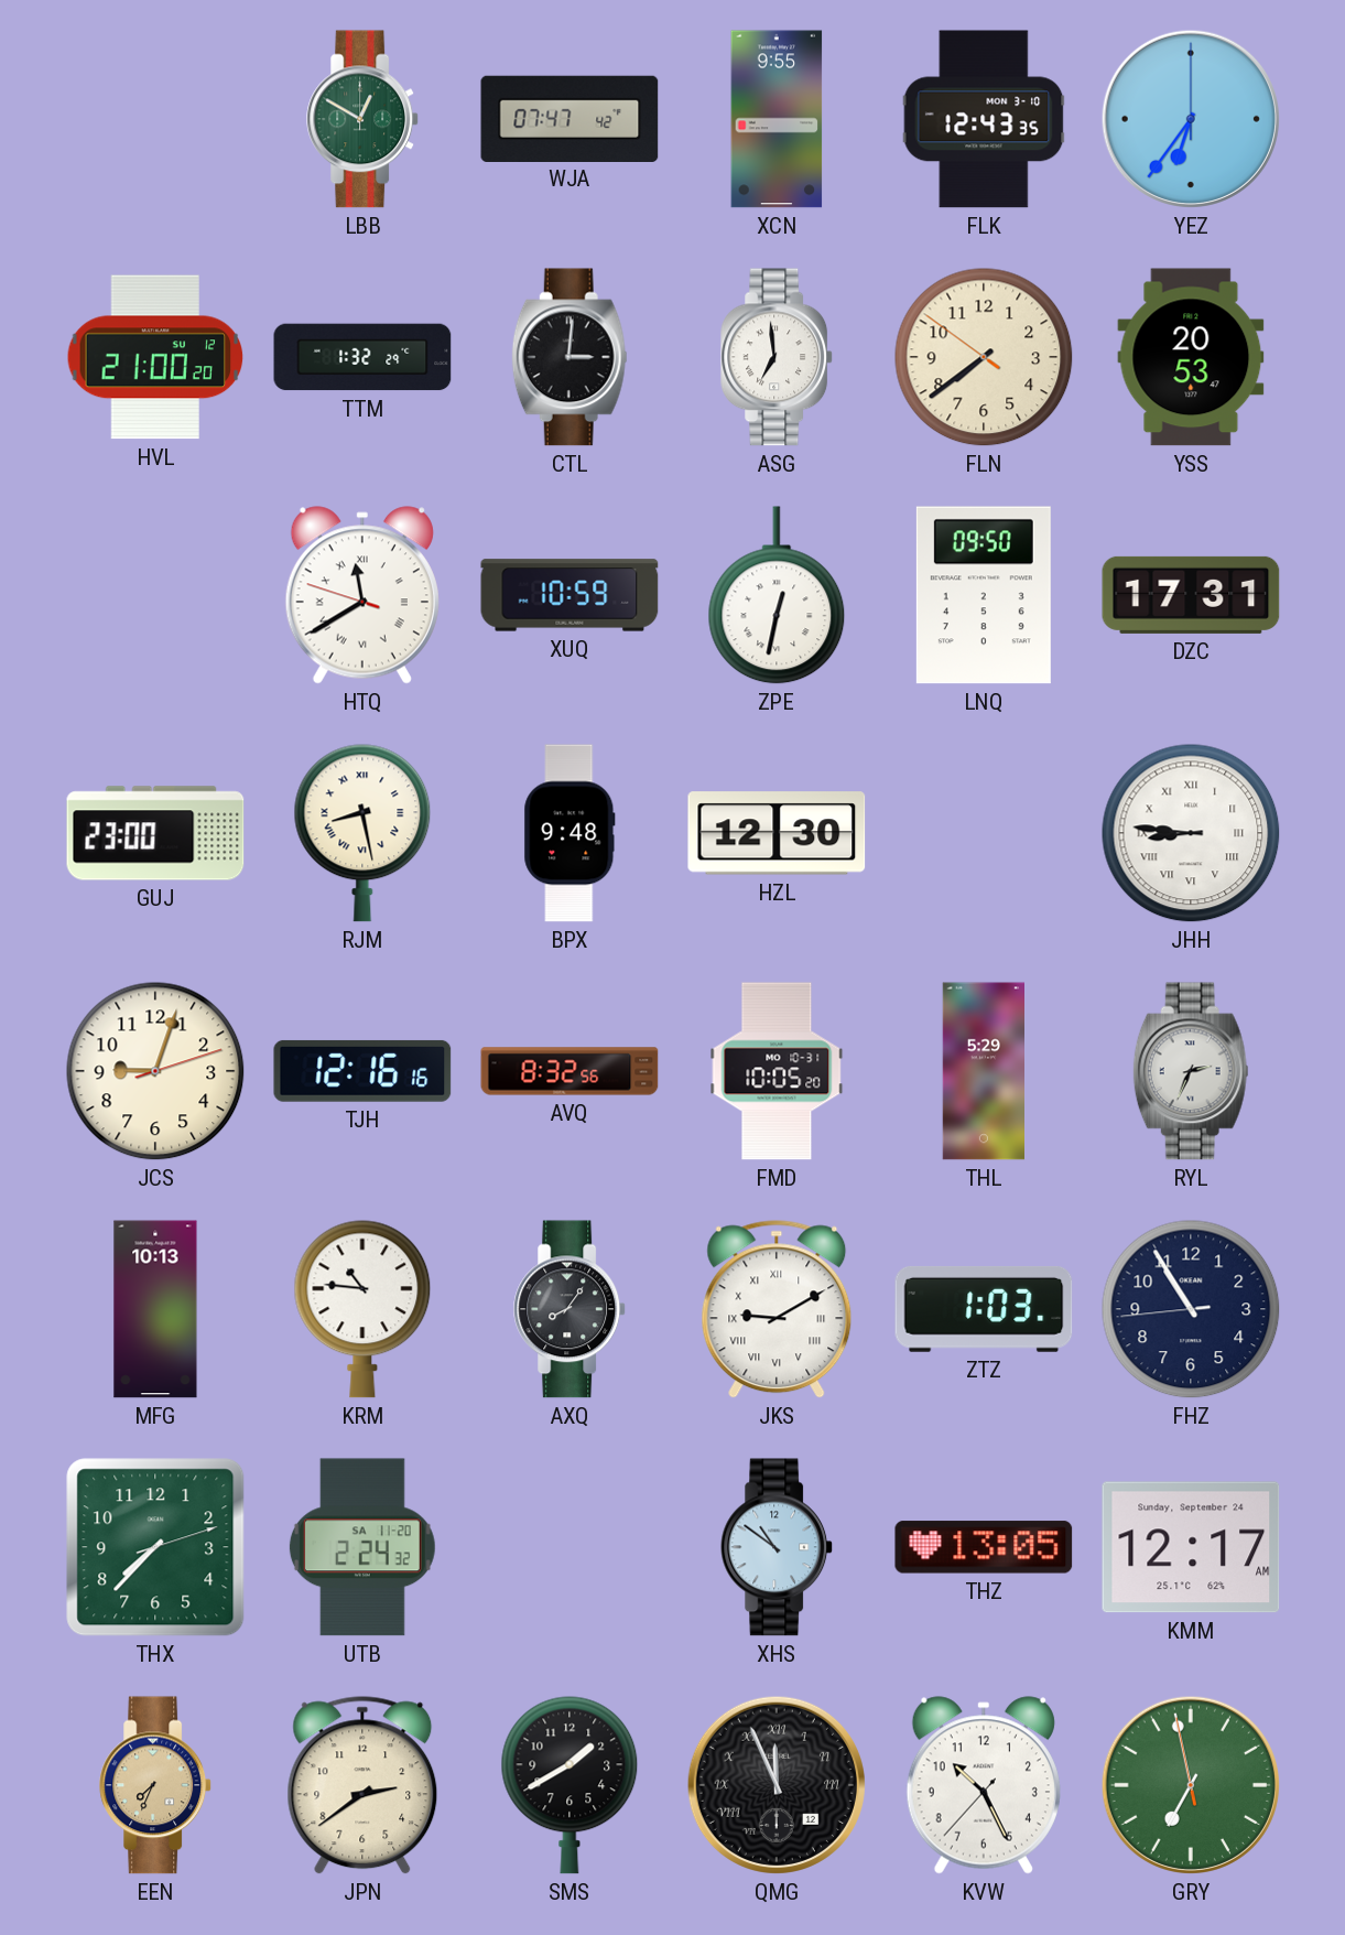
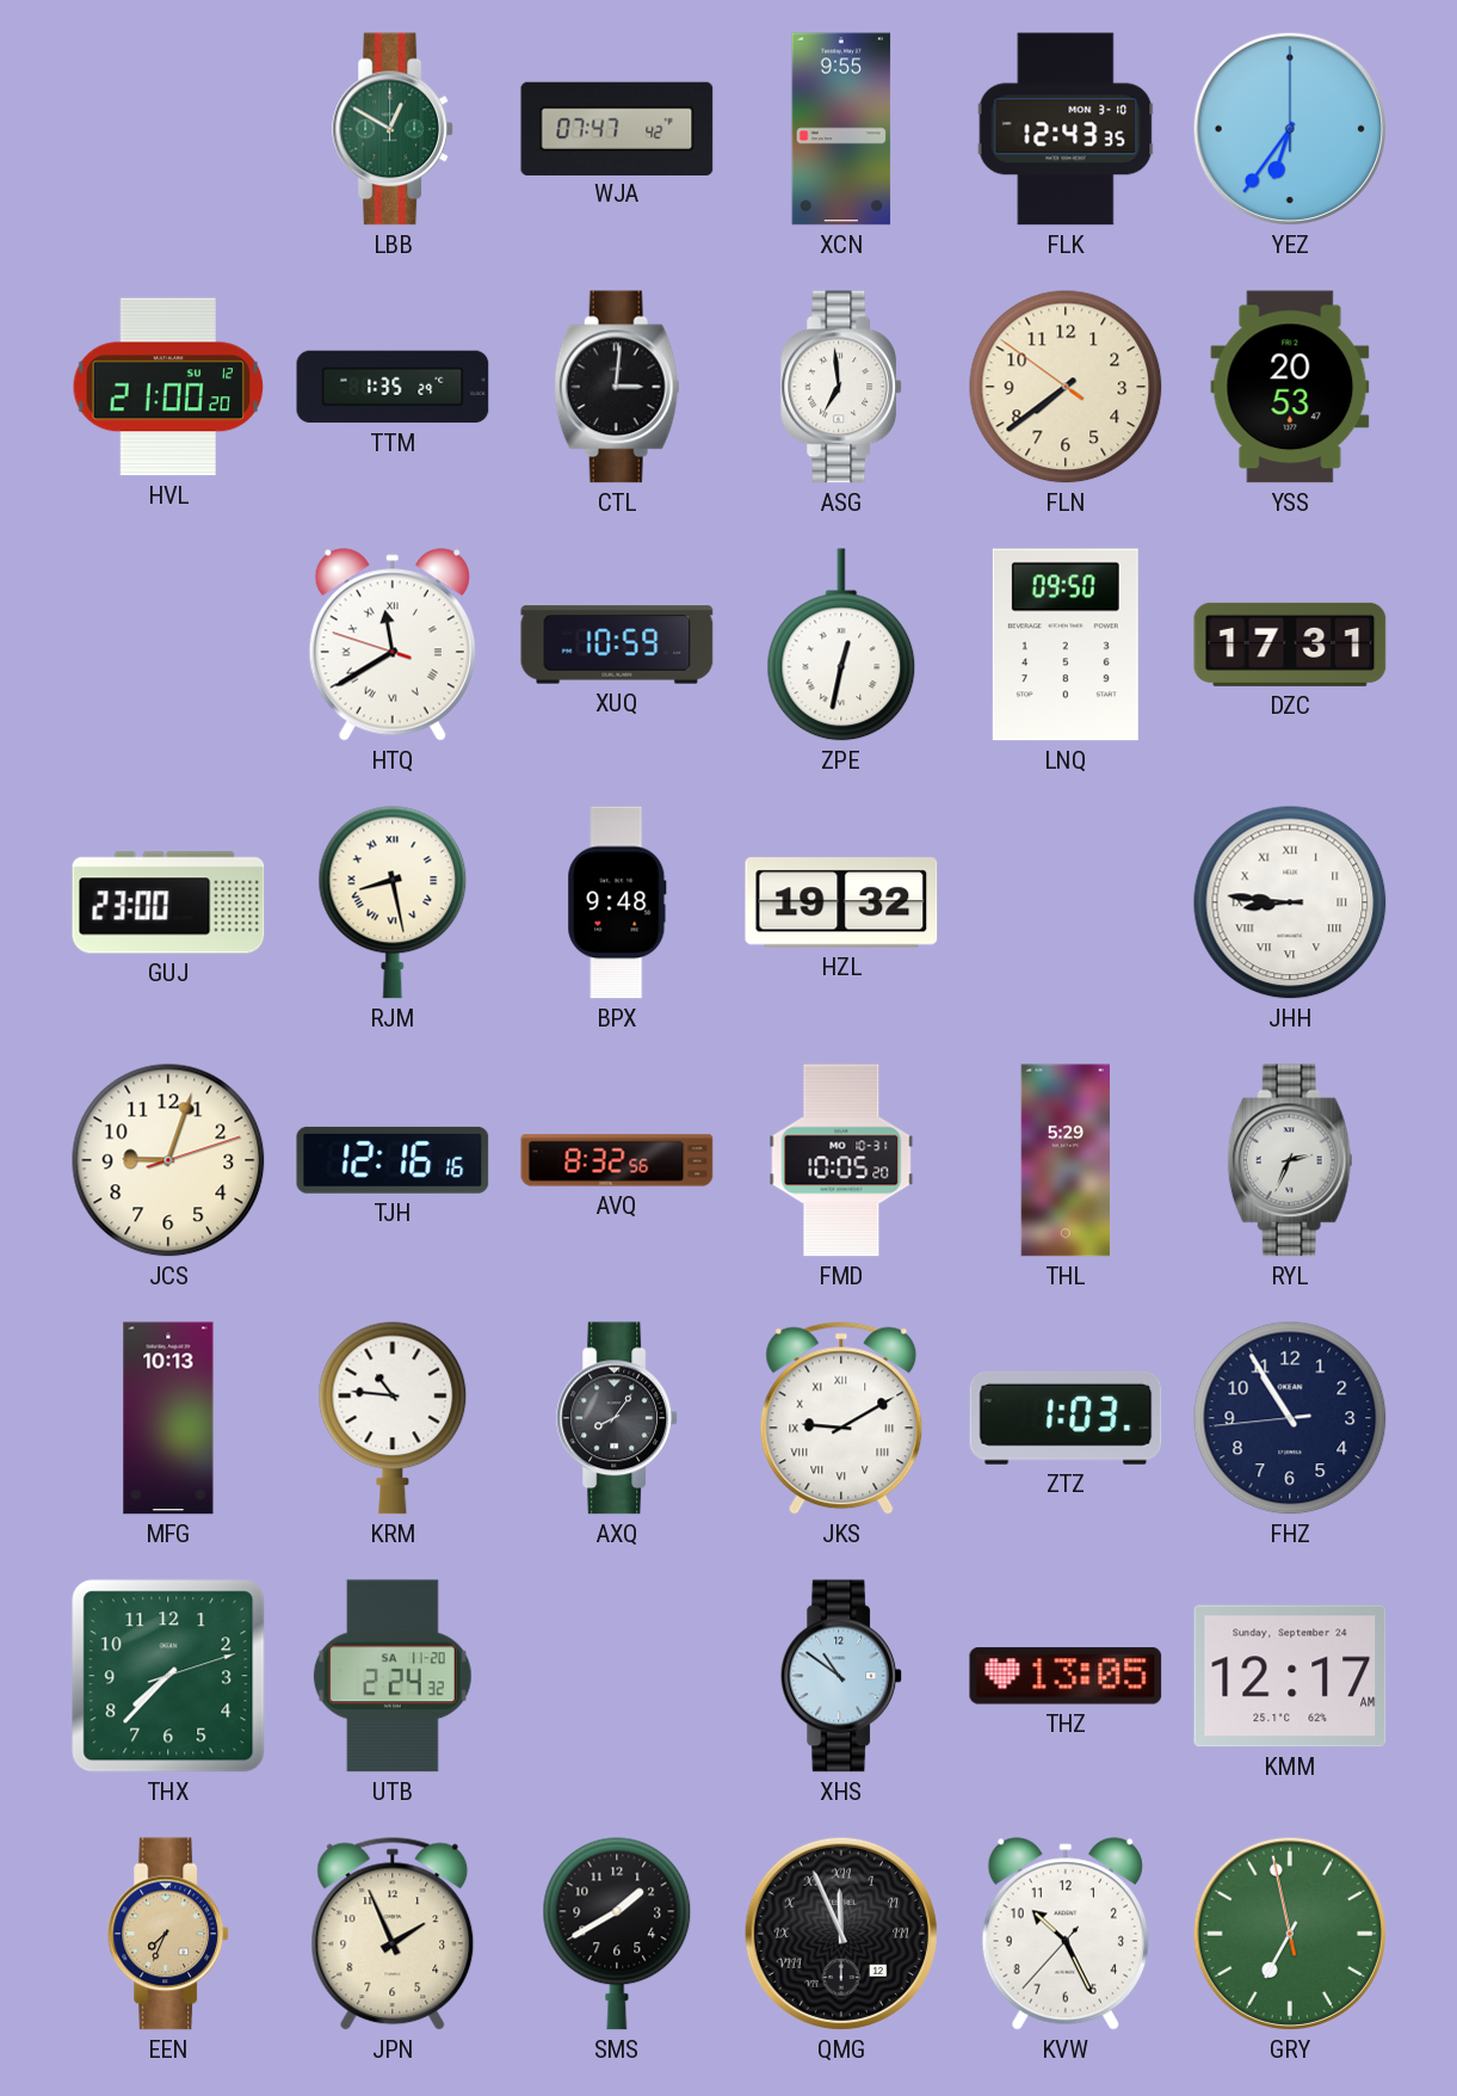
TTM: 1:32 -> 1:35 (393, 387)
HZL: 12:30 -> 19:32 (841, 902)
JPN: 2:39 -> 1:56 (393, 1934)
